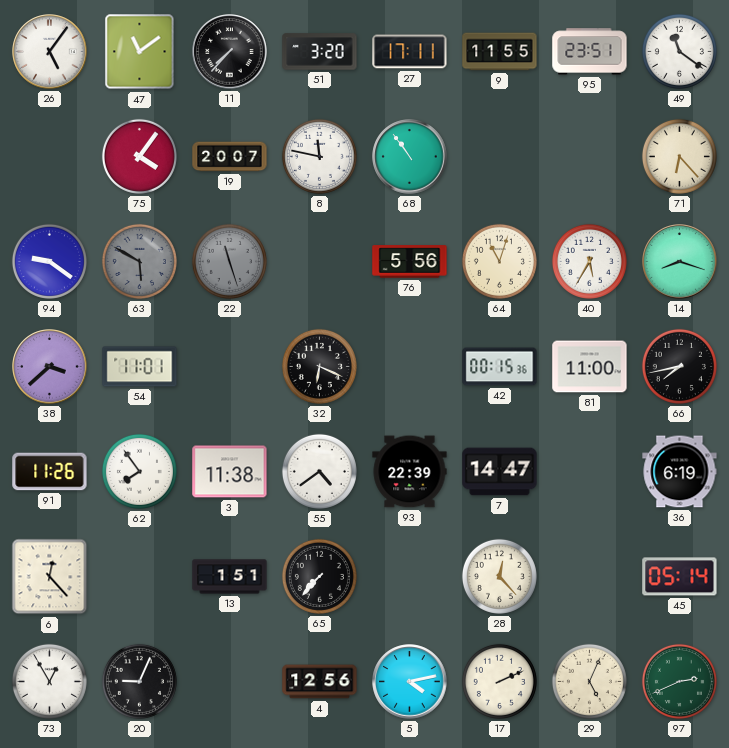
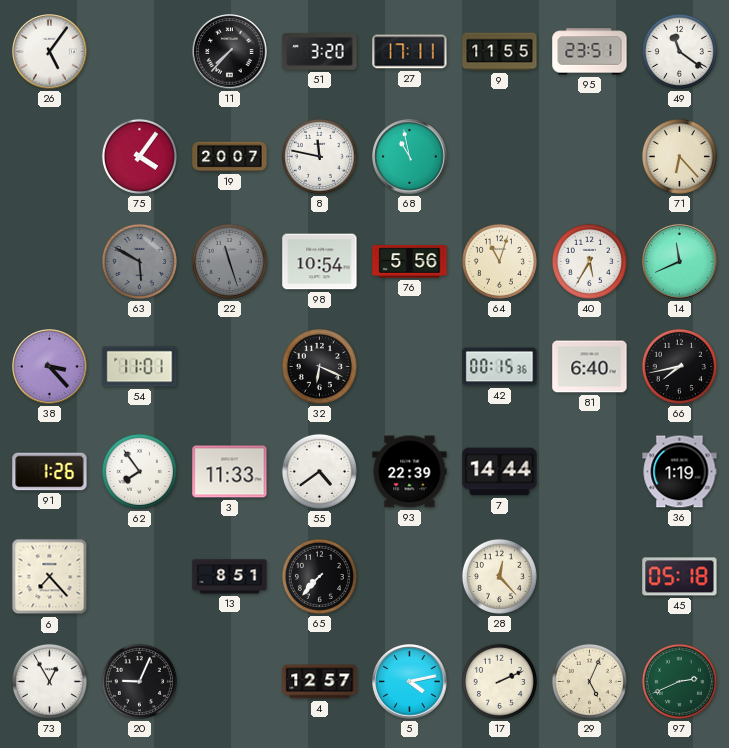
47: 11:09 -> none (140, 52)
68: 10:54 -> 10:58 (410, 157)
94: 9:21 -> none (49, 261)
98: none -> 10:54 (320, 262)
14: 8:18 -> 11:41 (680, 262)
38: 3:38 -> 3:23 (50, 367)
81: 11:00 -> 6:40 (590, 367)
91: 11:26 -> 1:26 (50, 472)
3: 11:38 -> 11:33 (230, 472)
7: 14:47 -> 14:44 (500, 472)
36: 6:19 -> 1:19 (680, 472)
6: 12:23 -> 7:23 (50, 577)
13: 1:51 -> 8:51 (230, 577)
45: 05:14 -> 05:18 (680, 577)
4: 12:56 -> 12:57 (320, 682)
